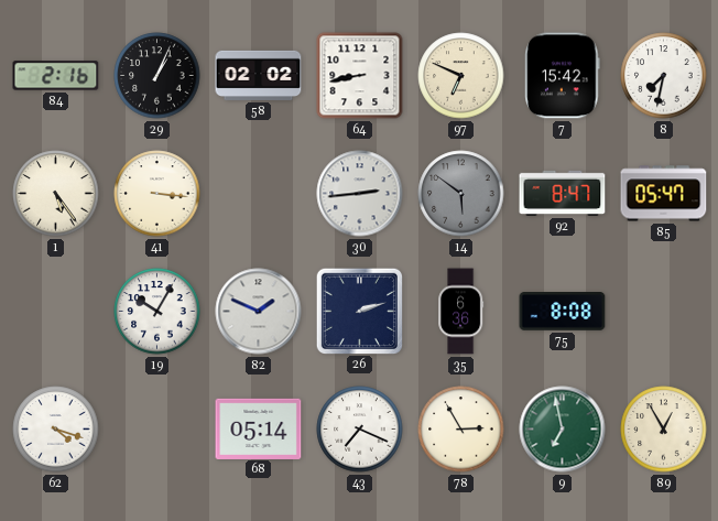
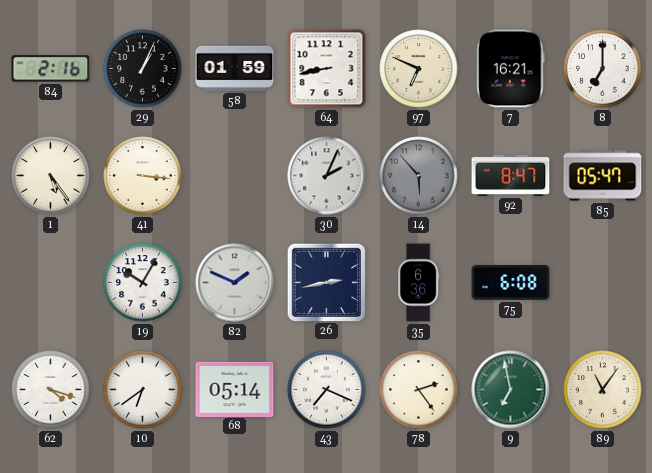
58: 02:02 -> 01:59 (235, 68)
7: 15:42 -> 16:21 (511, 69)
8: 7:32 -> 7:00 (603, 69)
30: 2:44 -> 2:04 (327, 176)
14: 5:51 -> 5:53 (419, 176)
26: 2:12 -> 2:43 (326, 282)
75: 8:08 -> 6:08 (511, 283)
10: none -> 6:39 (143, 390)
78: 2:55 -> 2:24 (419, 390)
89: 12:55 -> 11:06 (603, 390)
